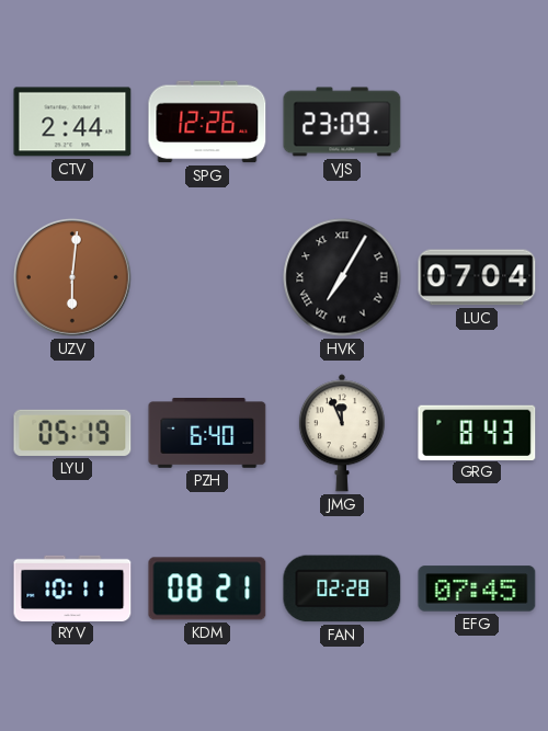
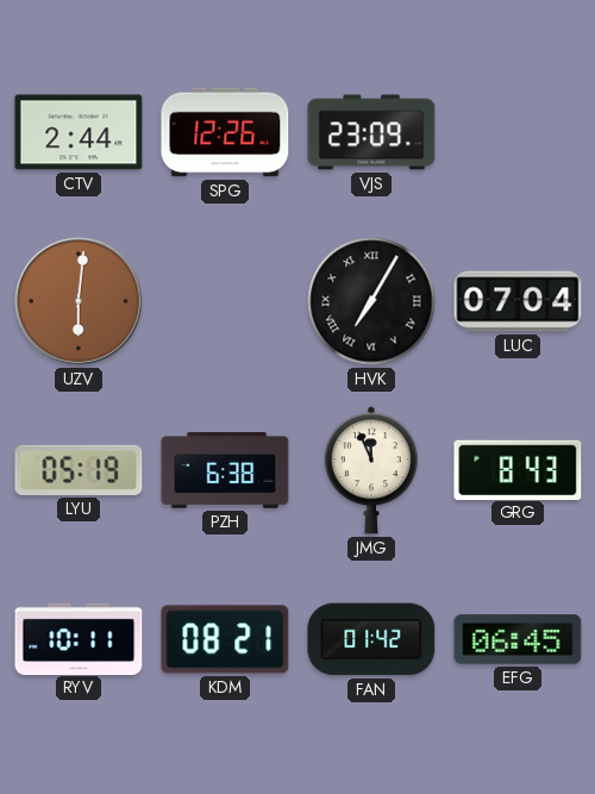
PZH: 6:40 -> 6:38 (225, 471)
FAN: 02:28 -> 01:42 (371, 639)
EFG: 07:45 -> 06:45 (518, 639)
